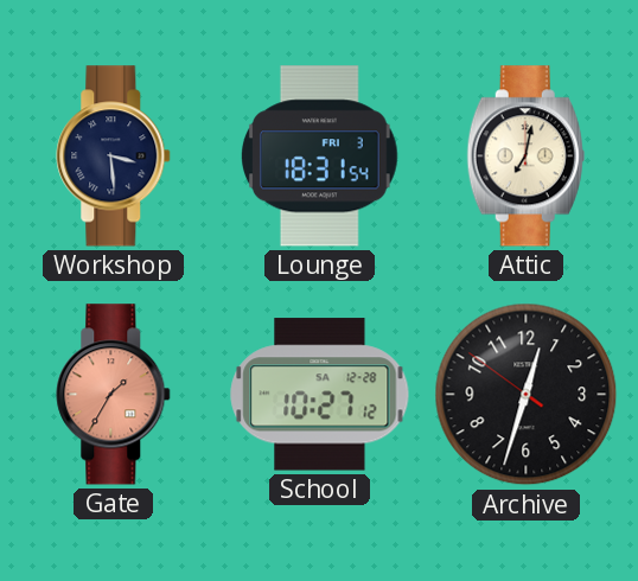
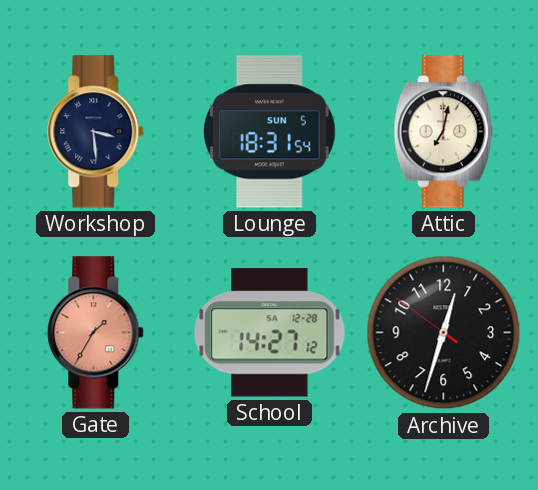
Lounge date: FRI 3 -> SUN 5 (270, 132)
School: 10:27 -> 14:27 (270, 333)
